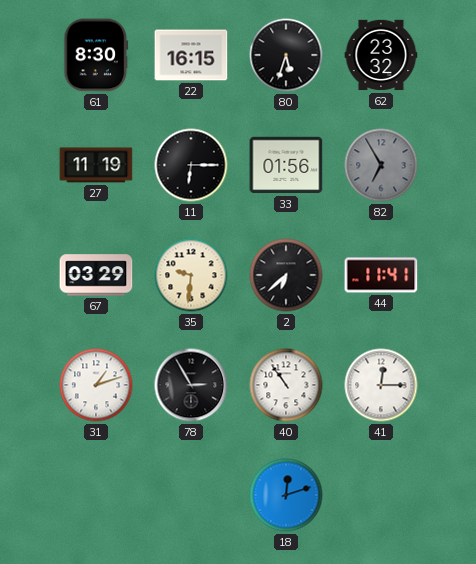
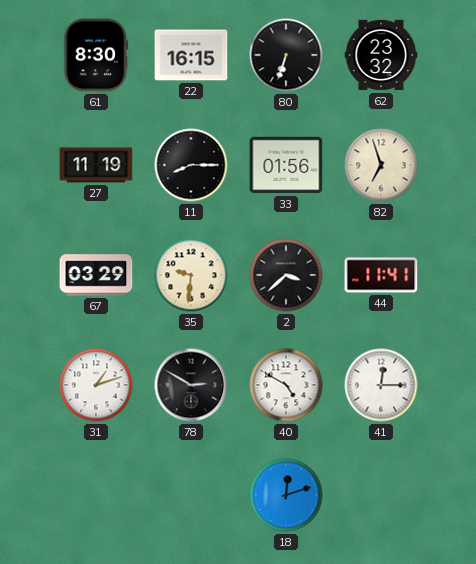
80: 5:33 -> 6:33 (286, 55)
11: 6:15 -> 8:15 (191, 165)
82: 6:55 -> 6:57 (381, 165)
82 dial: grey -> cream (381, 165)
2: 6:38 -> 3:38 (286, 275)
78: 2:55 -> 2:50 (191, 385)
40: 10:54 -> 4:50 (286, 385)
